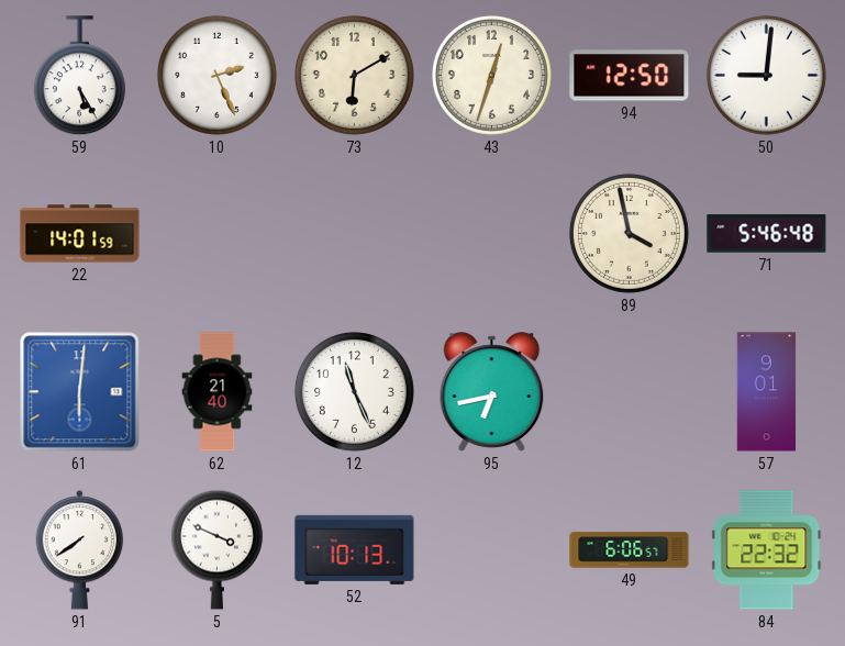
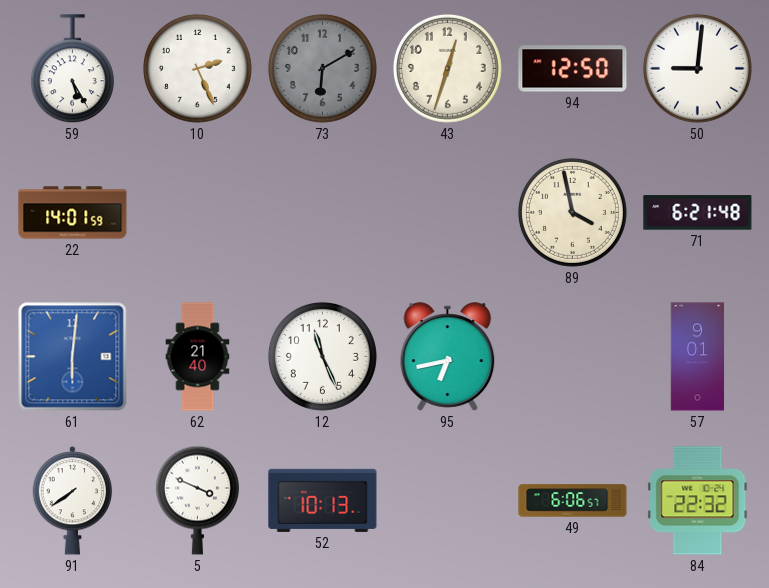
73 dial: cream -> grey (322, 68)
71: 5:46 -> 6:21 (698, 213)
